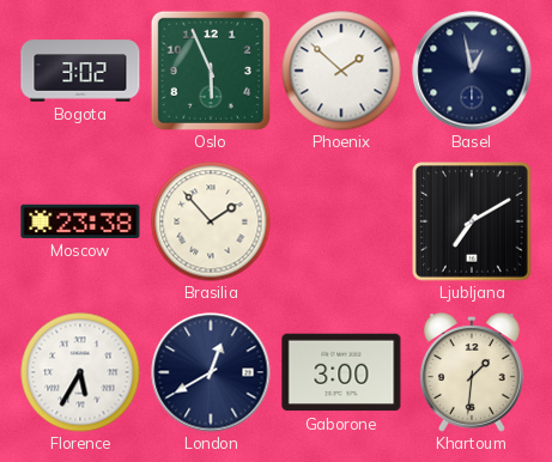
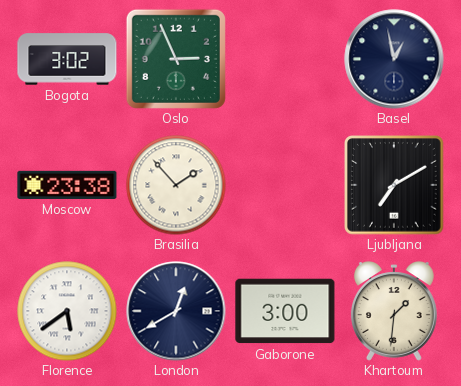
Oslo: 5:56 -> 2:56 (176, 59)
Phoenix: 1:52 -> none (341, 71)
Florence: 5:35 -> 5:39 (67, 311)
